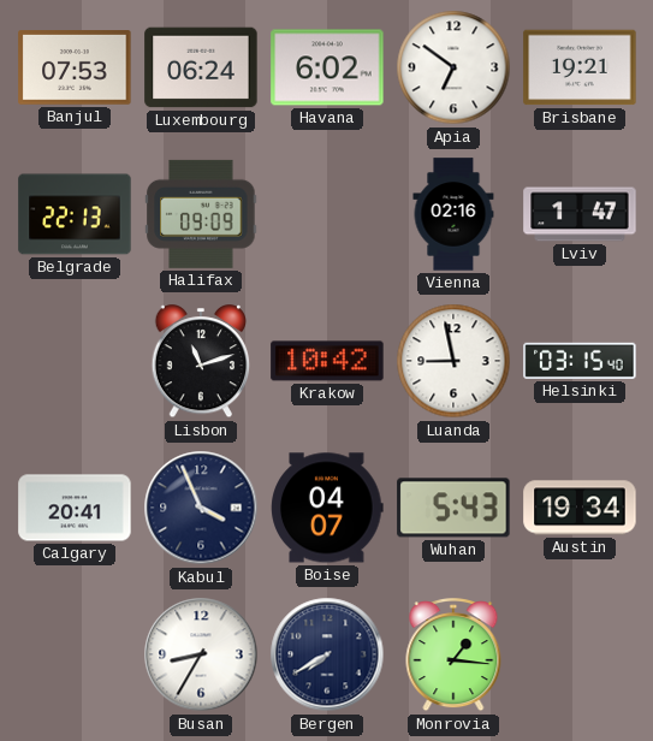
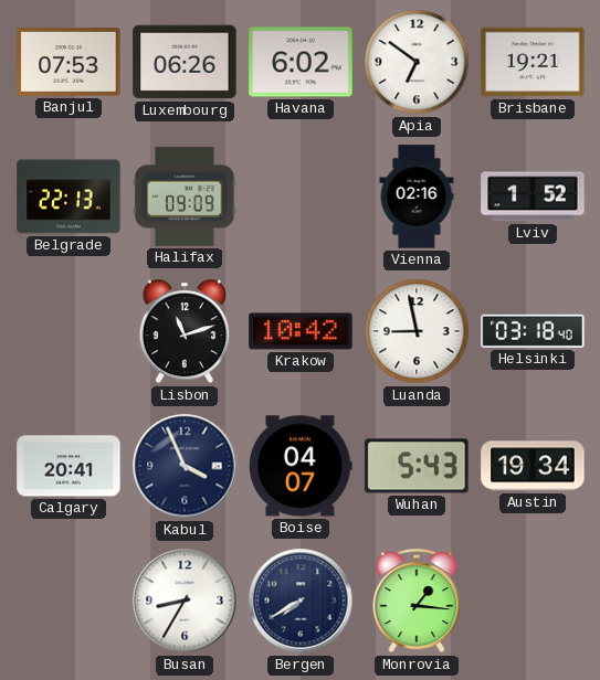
Luxembourg: 06:24 -> 06:26 (185, 62)
Lviv: 1:47 -> 1:52 (533, 196)
Helsinki: 03:15 -> 03:18 (533, 331)
